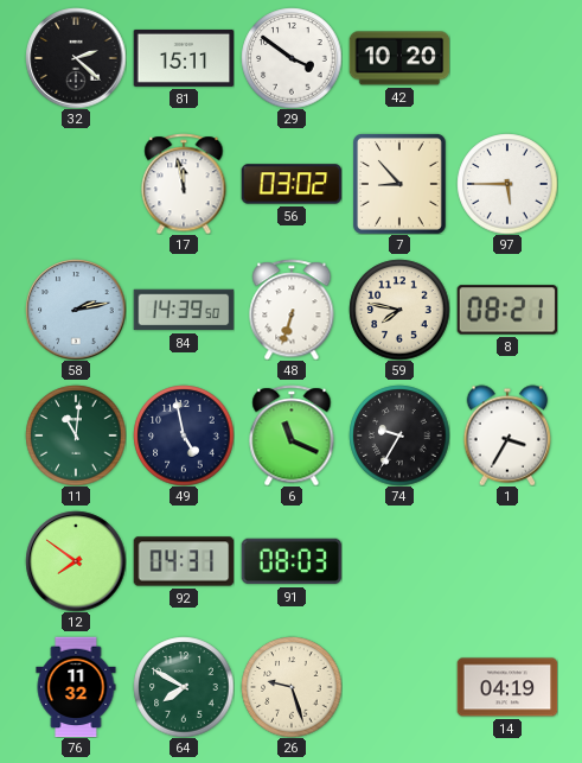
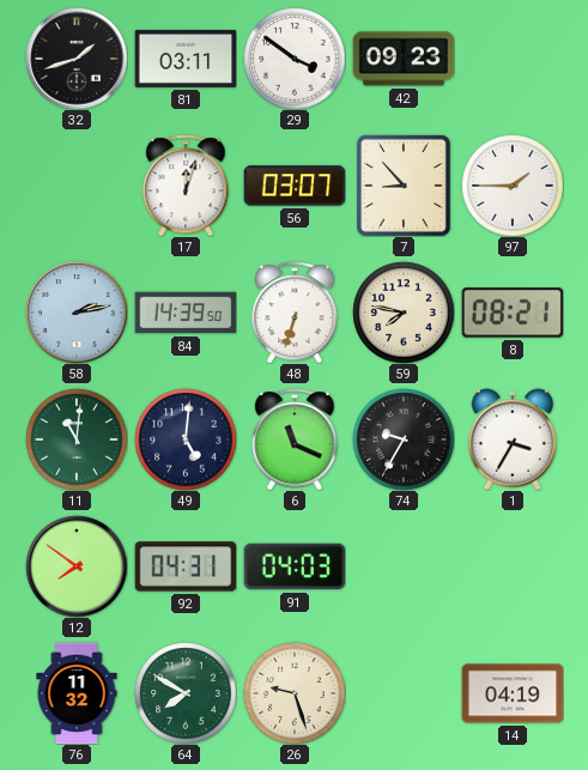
32: 2:22 -> 1:42 (77, 59)
81: 15:11 -> 03:11 (186, 59)
42: 10:20 -> 09:23 (404, 59)
17: 11:58 -> 12:03 (186, 186)
56: 03:02 -> 03:07 (295, 186)
97: 5:45 -> 1:45 (513, 186)
49: 4:58 -> 5:01 (186, 439)
91: 08:03 -> 04:03 (295, 566)
